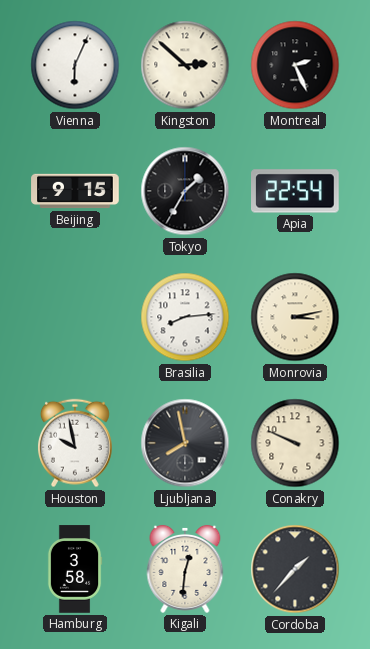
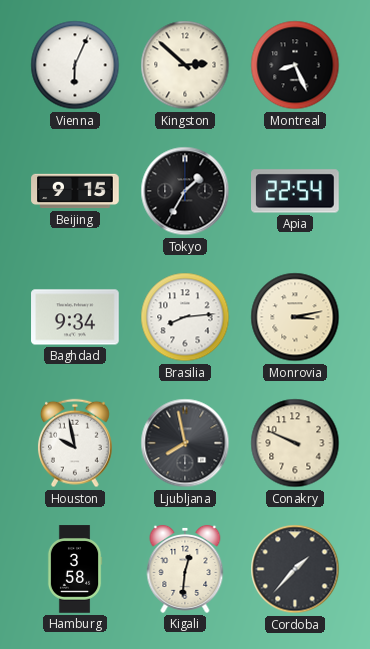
Montreal: 2:26 -> 8:26 (295, 65)
Baghdad: none -> 9:34 (75, 317)
